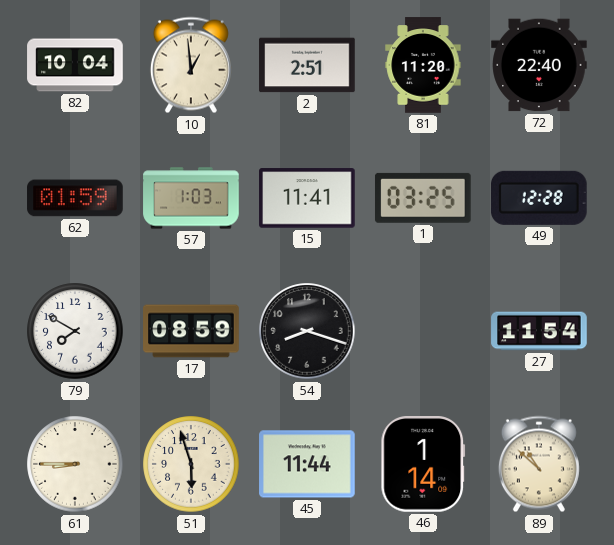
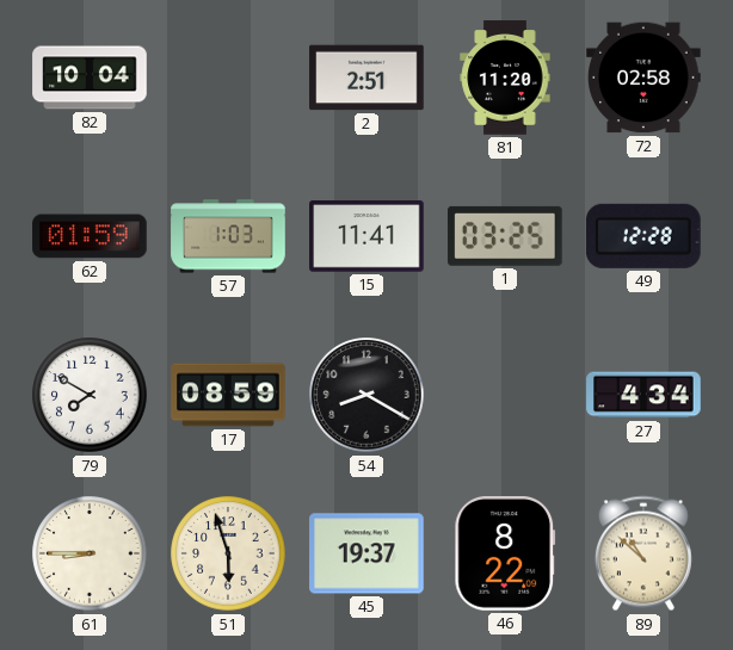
10: 12:59 -> none (191, 65)
72: 22:40 -> 02:58 (643, 78)
54: 8:18 -> 8:20 (366, 395)
27: 11:54 -> 4:34 (643, 395)
45: 11:44 -> 19:37 (366, 553)
46: 1:14 -> 8:22 (505, 555)
